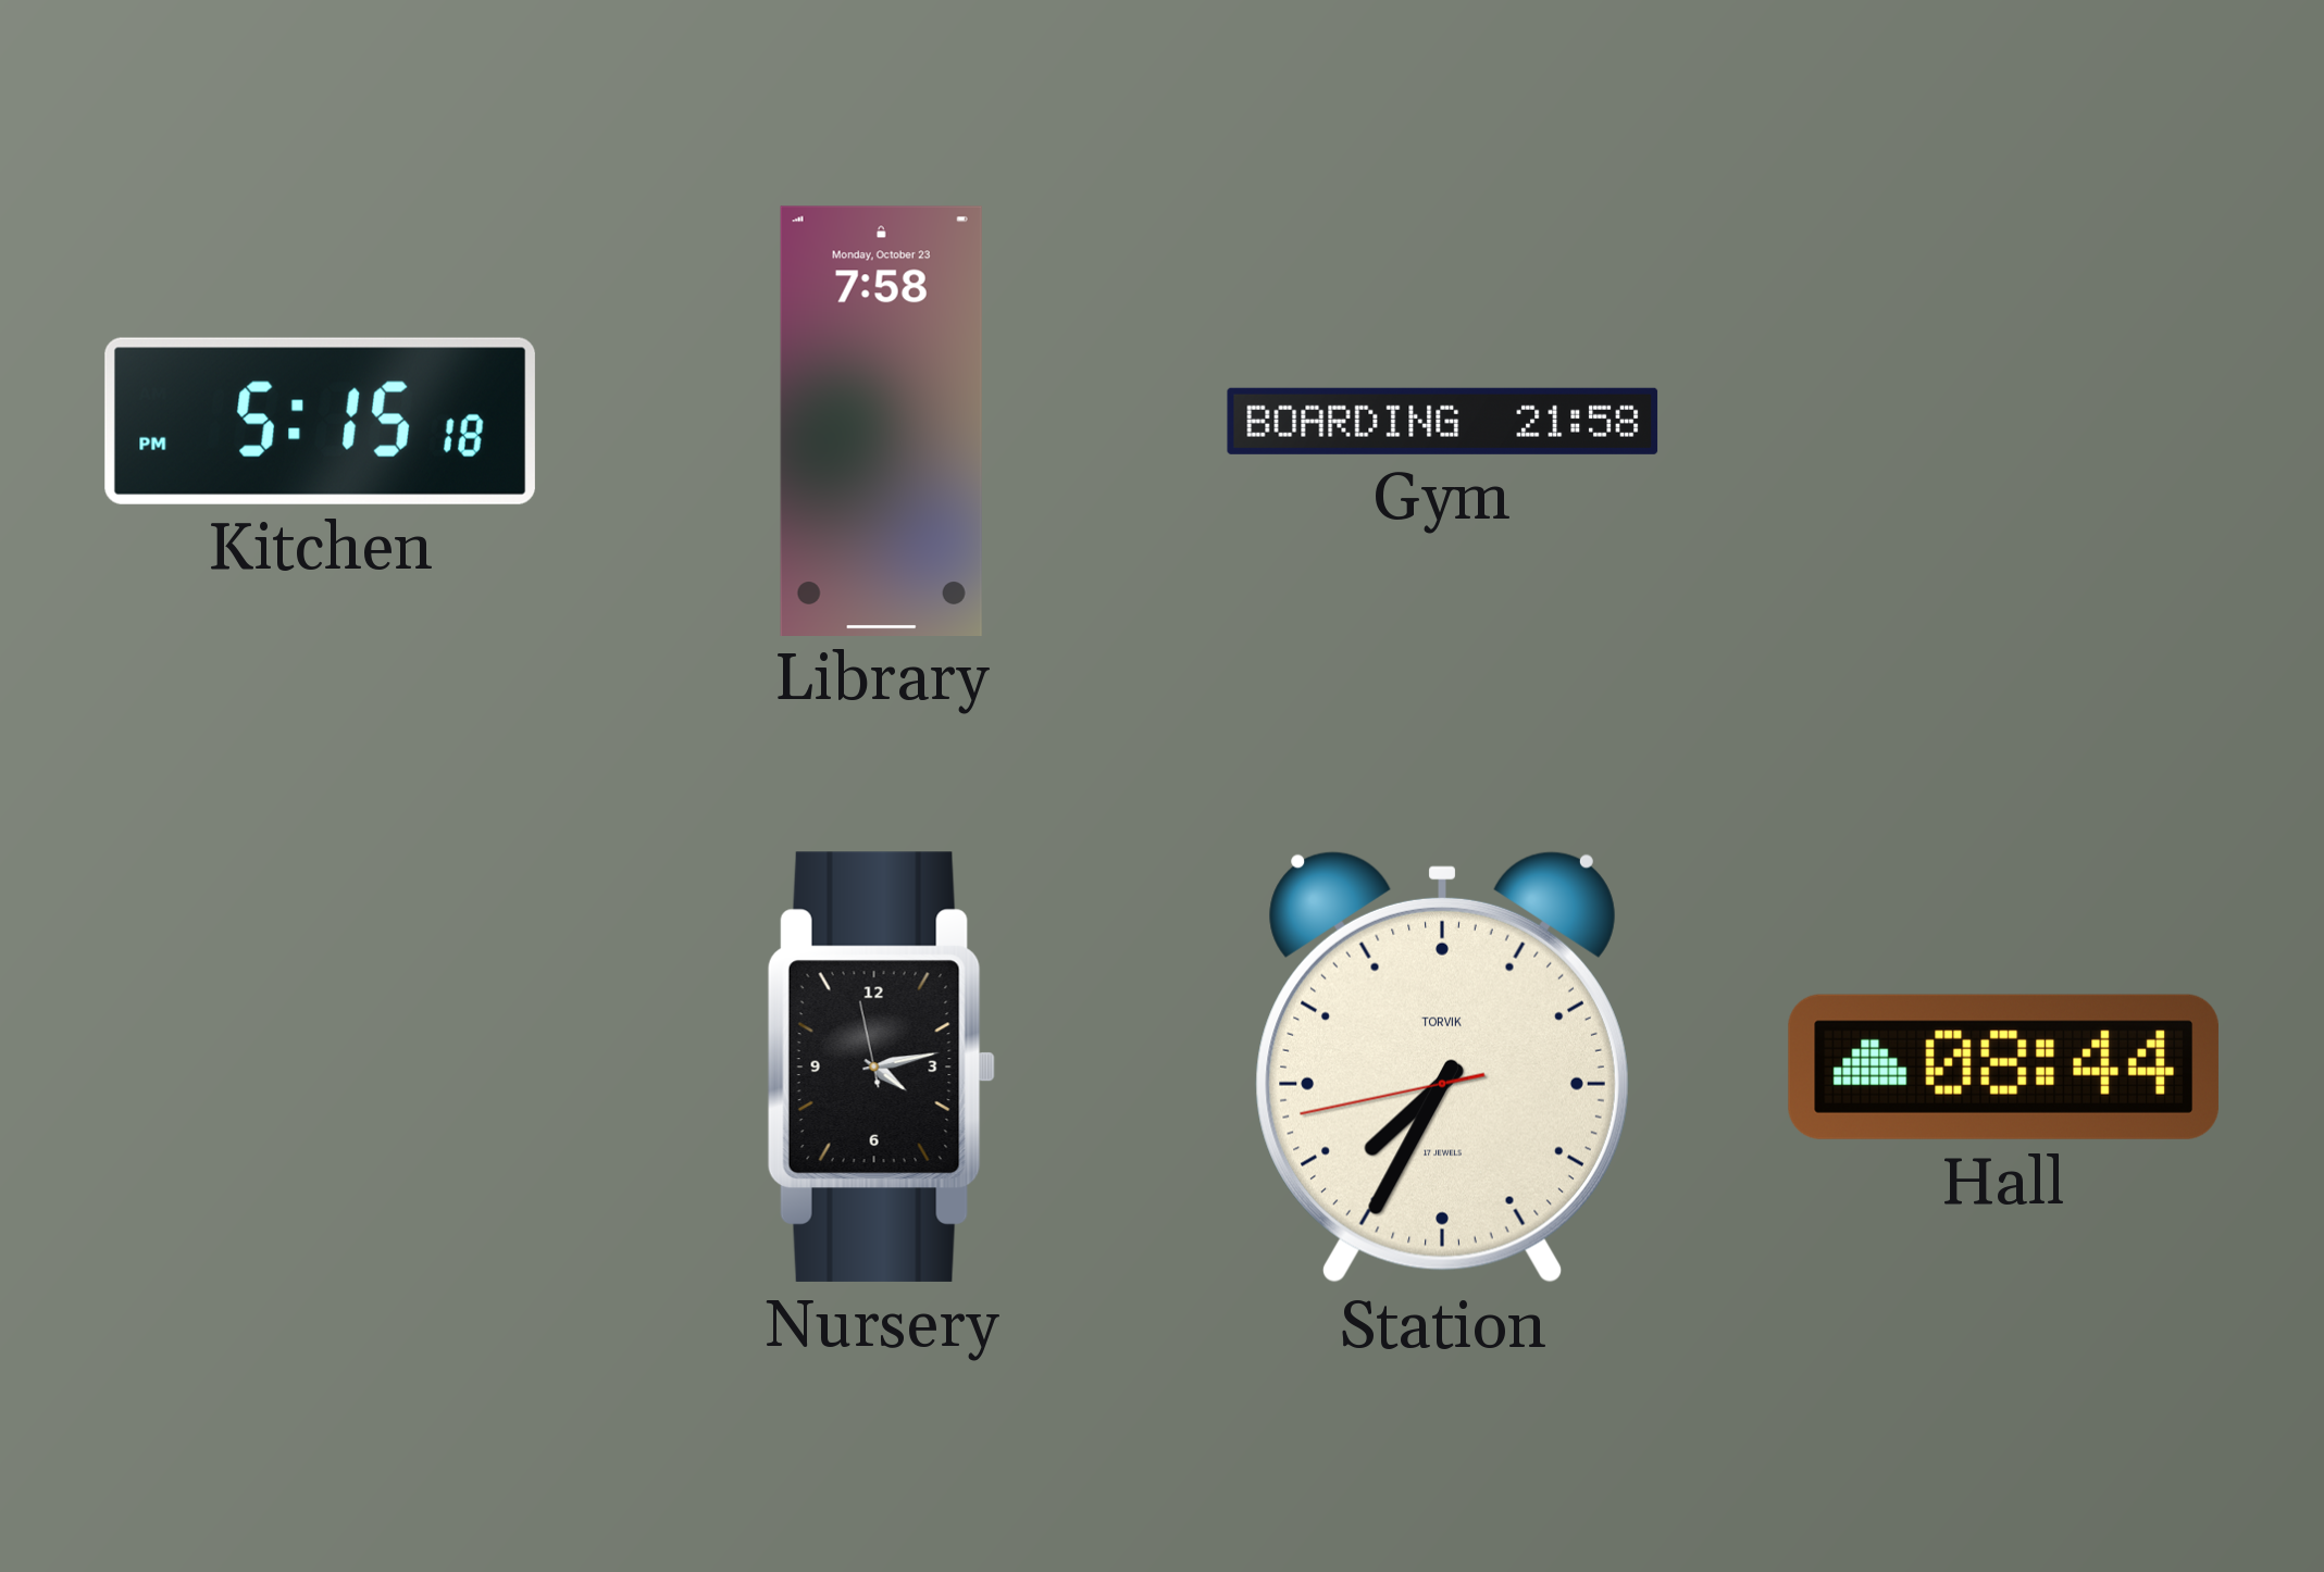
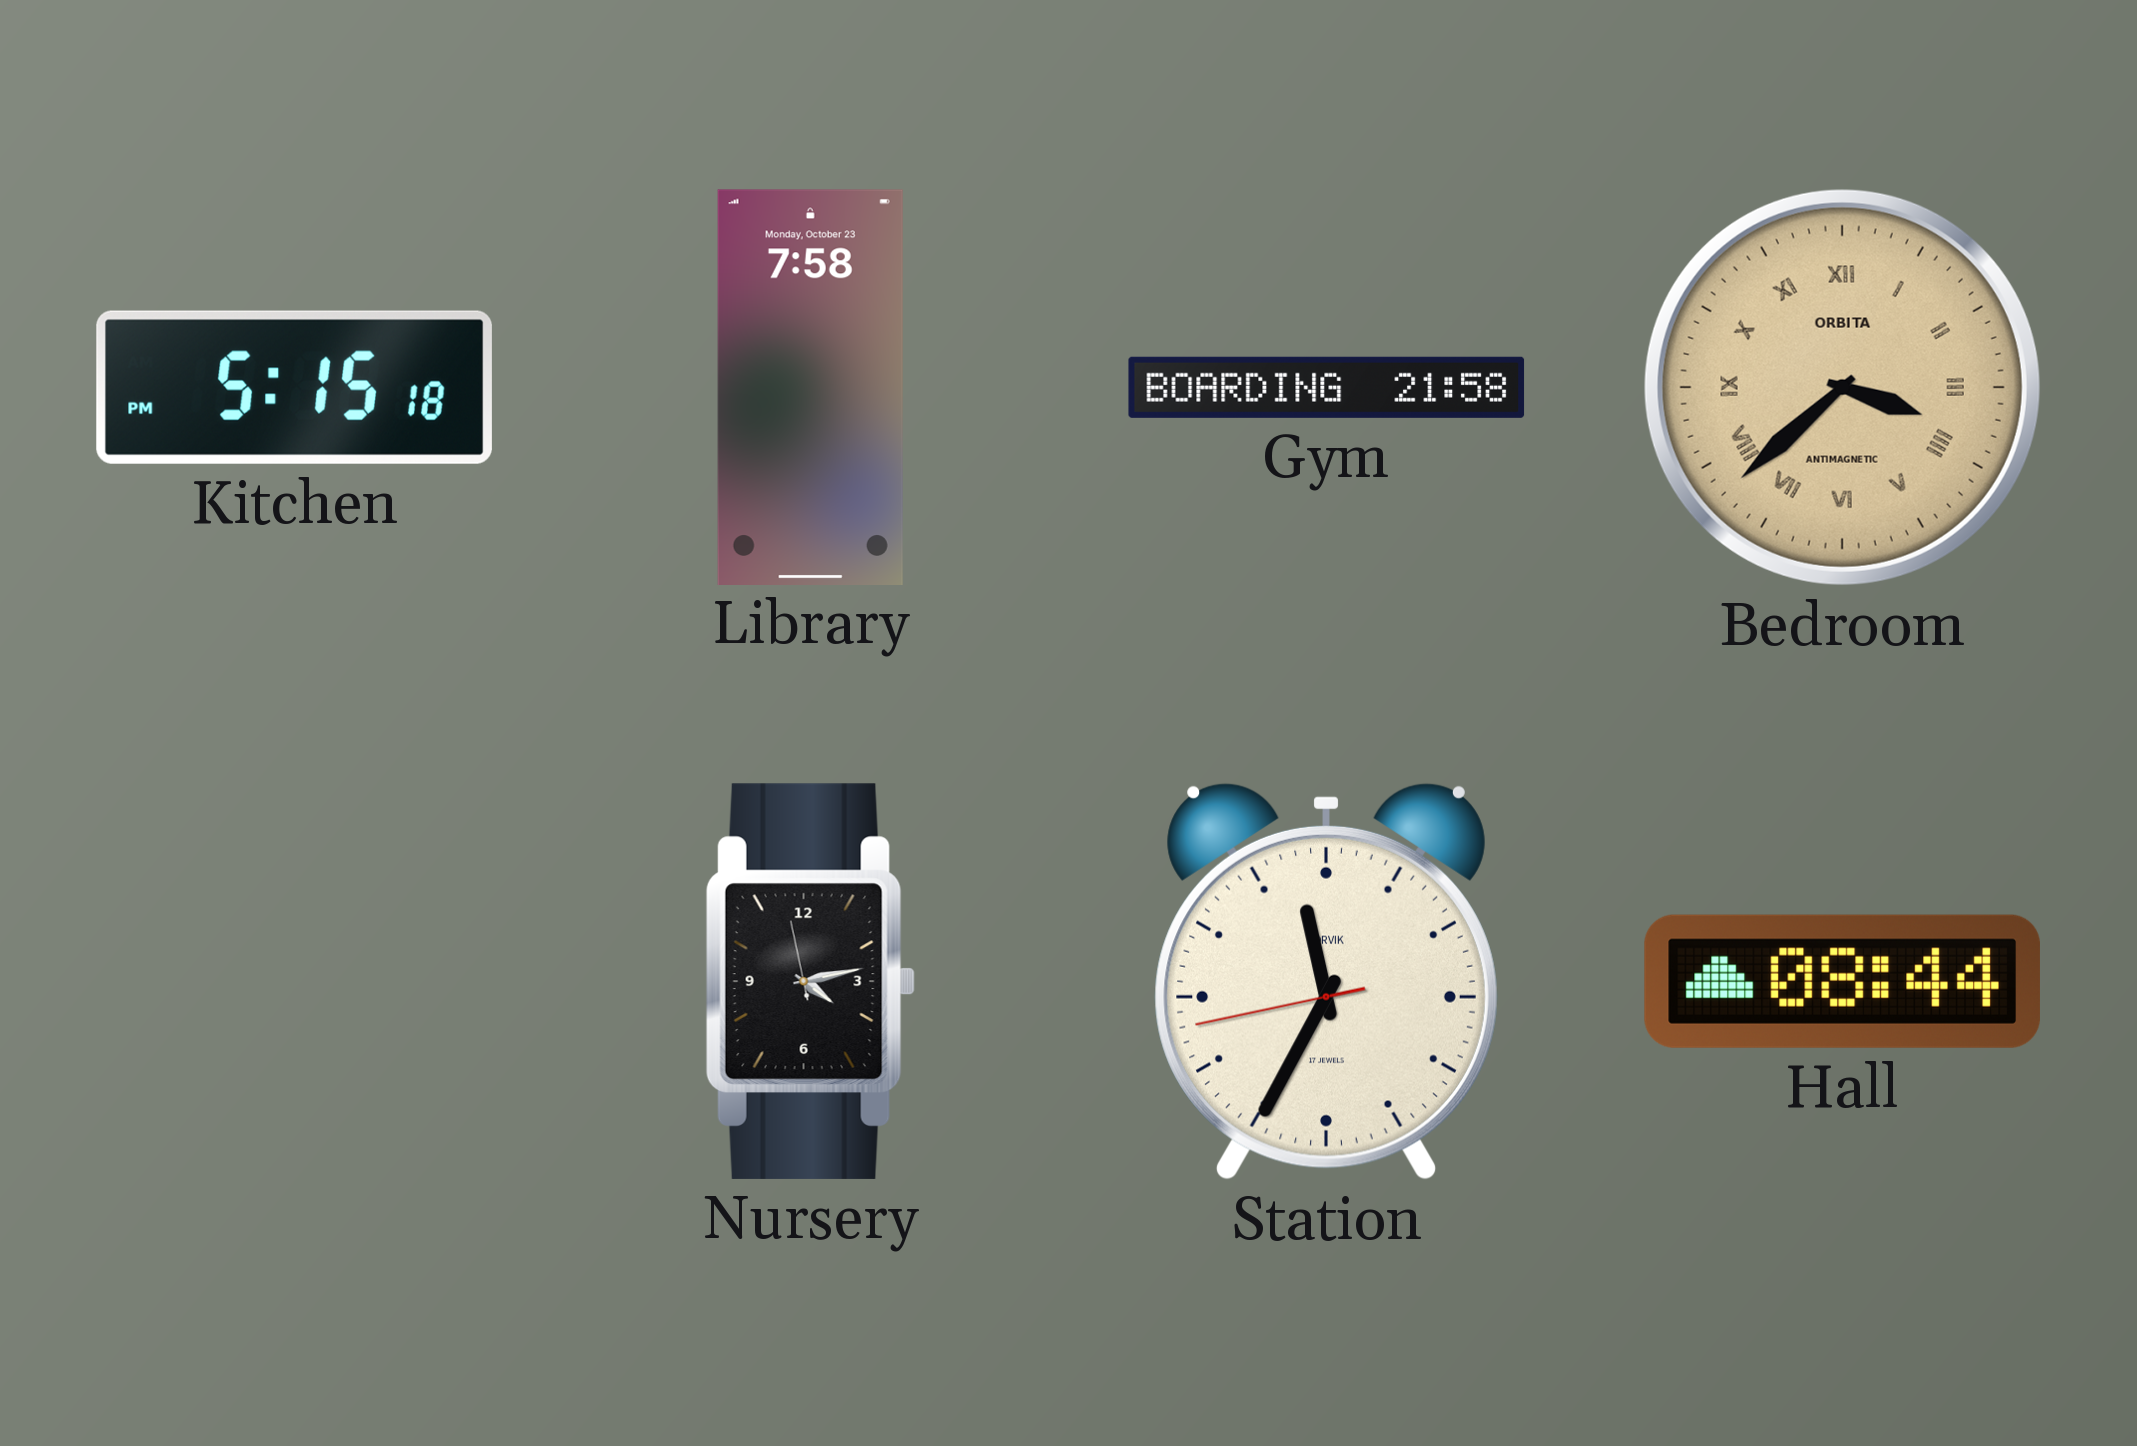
Bedroom: none -> 3:38 (1842, 387)
Station: 7:34 -> 11:34 (1326, 981)
